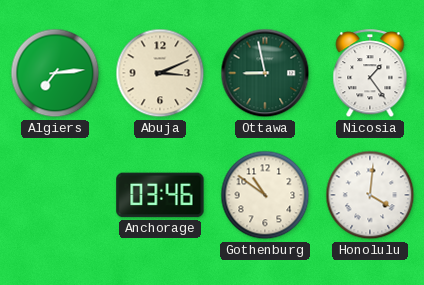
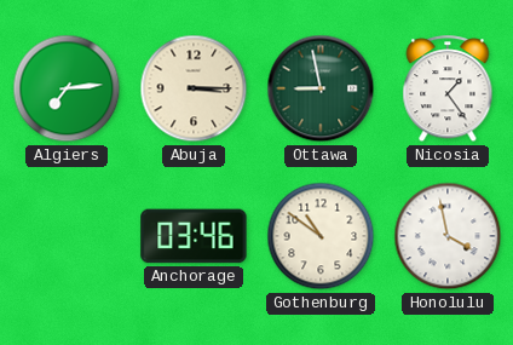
Abuja: 3:11 -> 3:15 (194, 88)
Honolulu: 4:01 -> 3:58 (448, 236)
